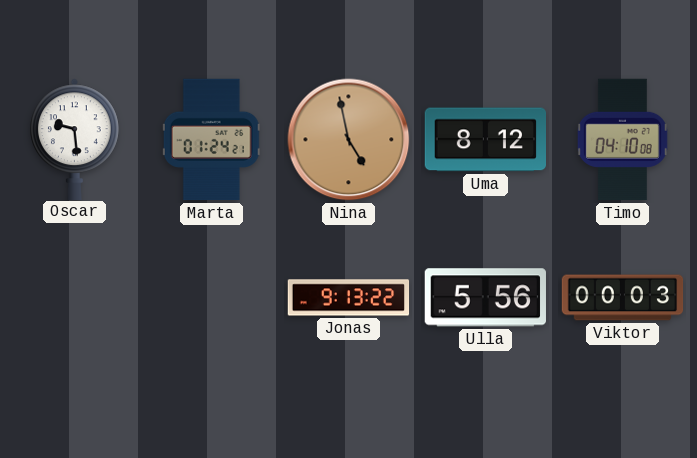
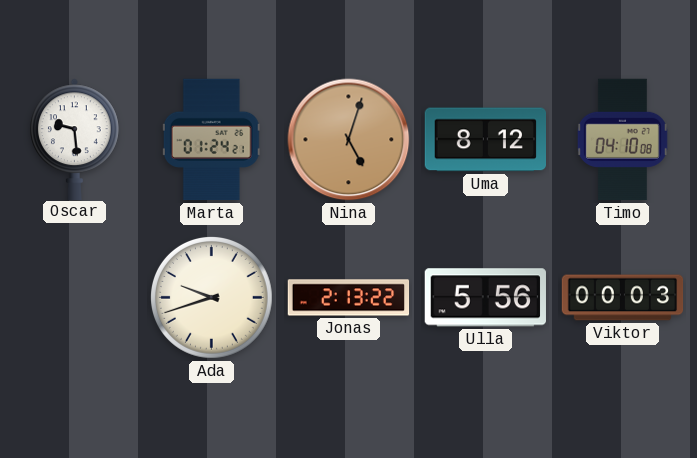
Nina: 4:58 -> 5:03 (349, 140)
Ada: none -> 9:42 (211, 297)
Jonas: 9:13 -> 2:13 (349, 298)
